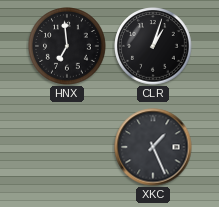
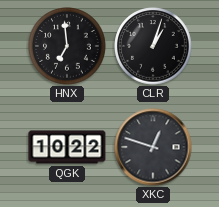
QGK: none -> 10:22 (67, 147)
XKC: 1:26 -> 12:48 (153, 147)
